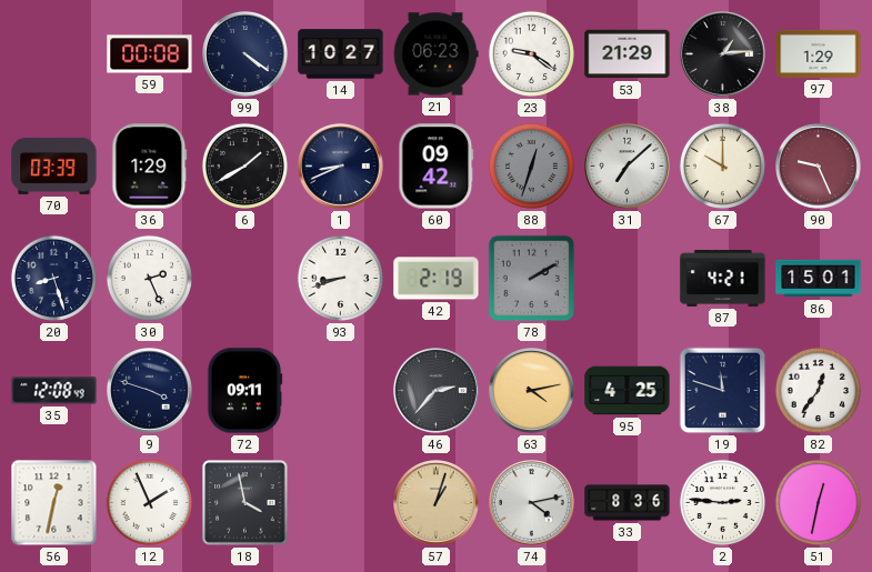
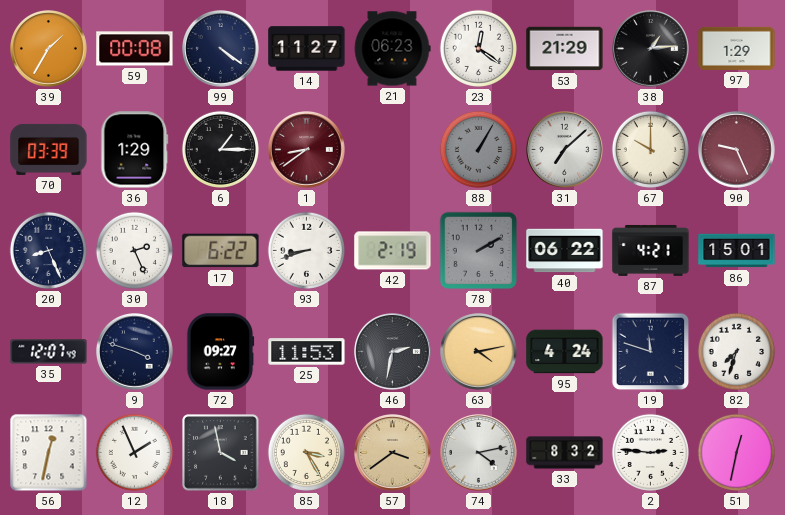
39: none -> 1:35 (49, 49)
14: 10:27 -> 11:27 (307, 49)
23: 9:21 -> 12:21 (478, 48)
6: 1:40 -> 1:15 (220, 149)
1: 8:41 -> 8:39 (307, 150)
1 dial: navy -> burgundy (307, 150)
60: 09:42 -> none (437, 167)
88: 12:33 -> 1:05 (478, 149)
20: 8:27 -> 8:26 (48, 250)
17: none -> 6:22 (221, 251)
40: none -> 06:22 (565, 251)
35: 12:08 -> 12:07 (49, 352)
72: 09:11 -> 09:27 (220, 352)
25: none -> 11:53 (307, 352)
46: 2:37 -> 2:32 (393, 352)
95: 4:25 -> 4:24 (565, 352)
82: 12:36 -> 7:33 (736, 351)
85: none -> 3:25 (306, 452)
57: 1:03 -> 3:39 (393, 453)
33: 8:36 -> 8:32 (565, 453)
